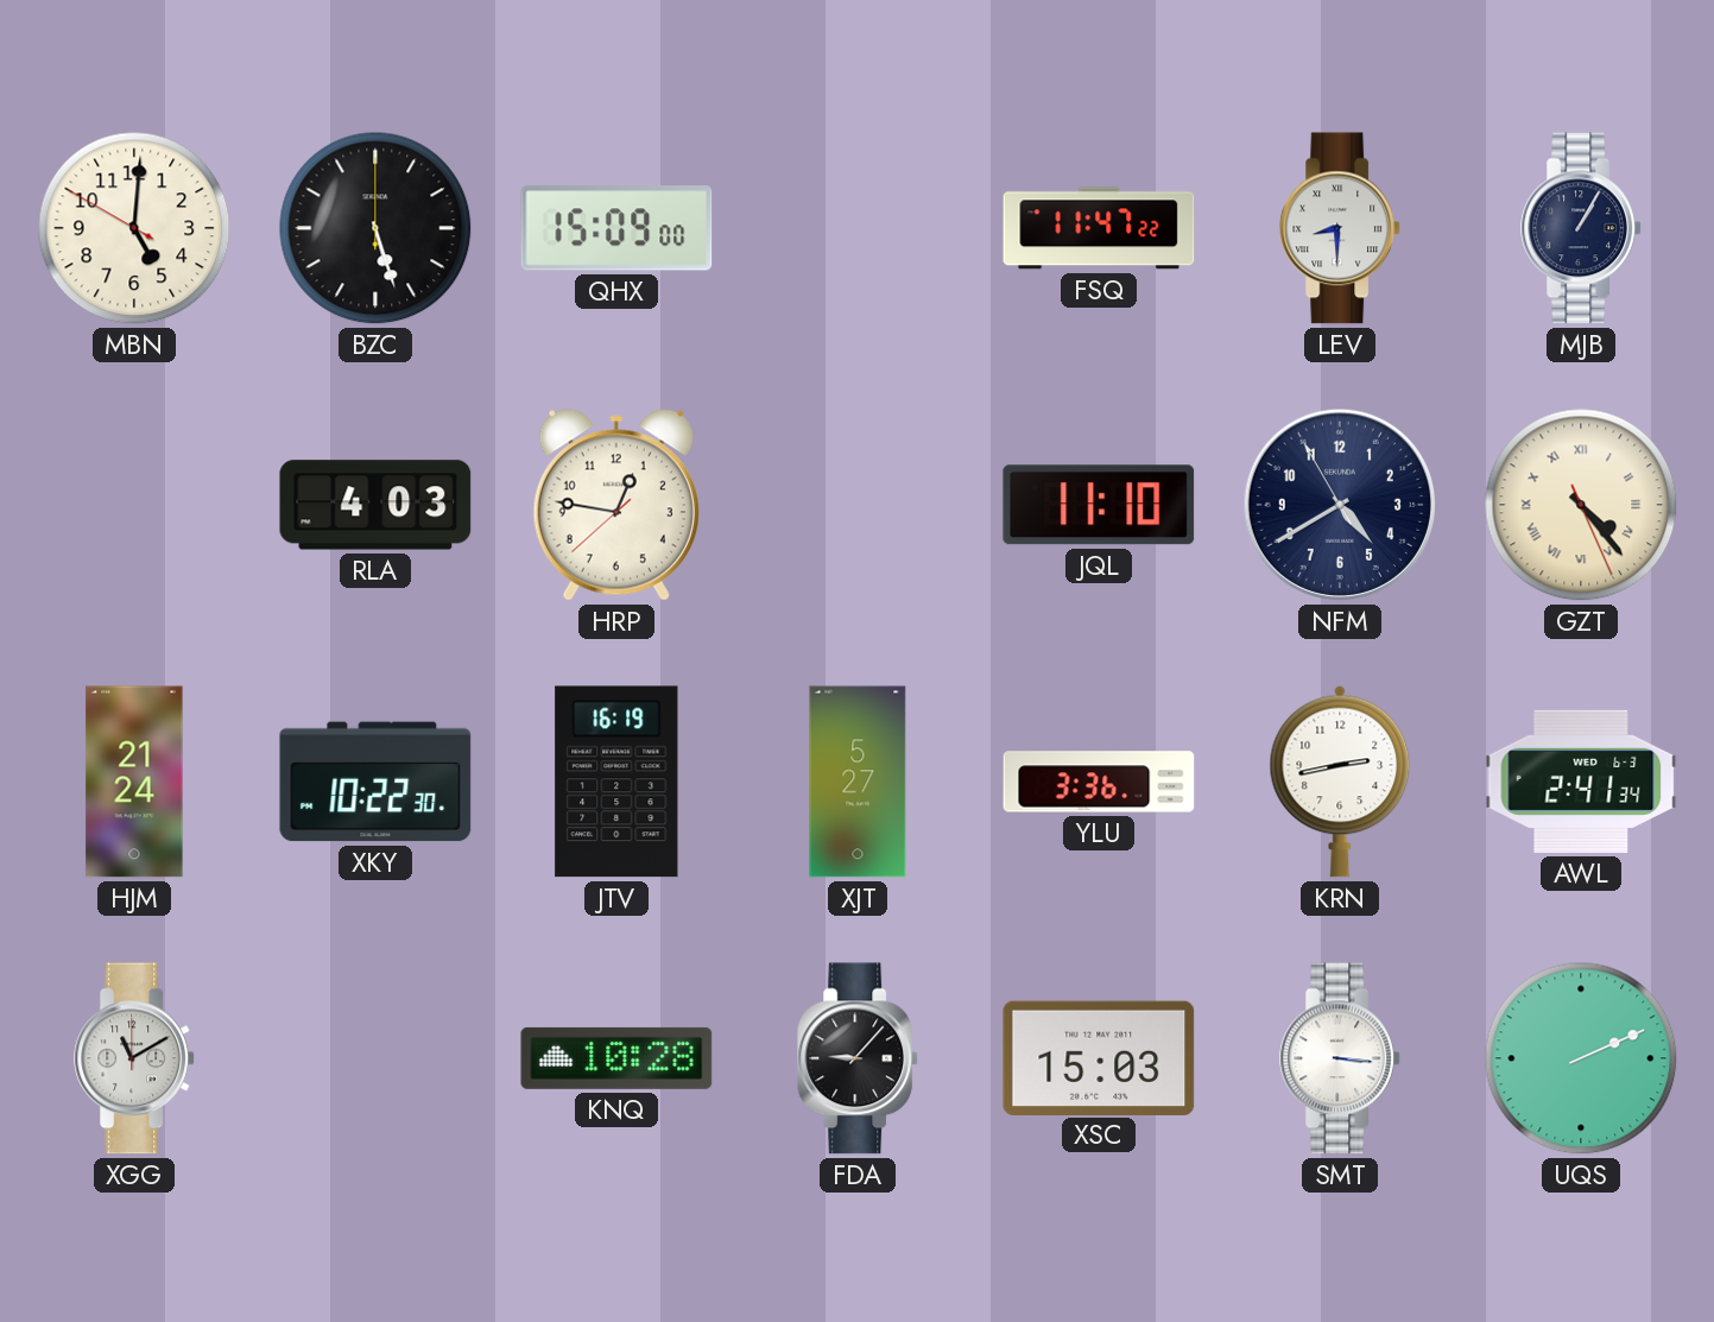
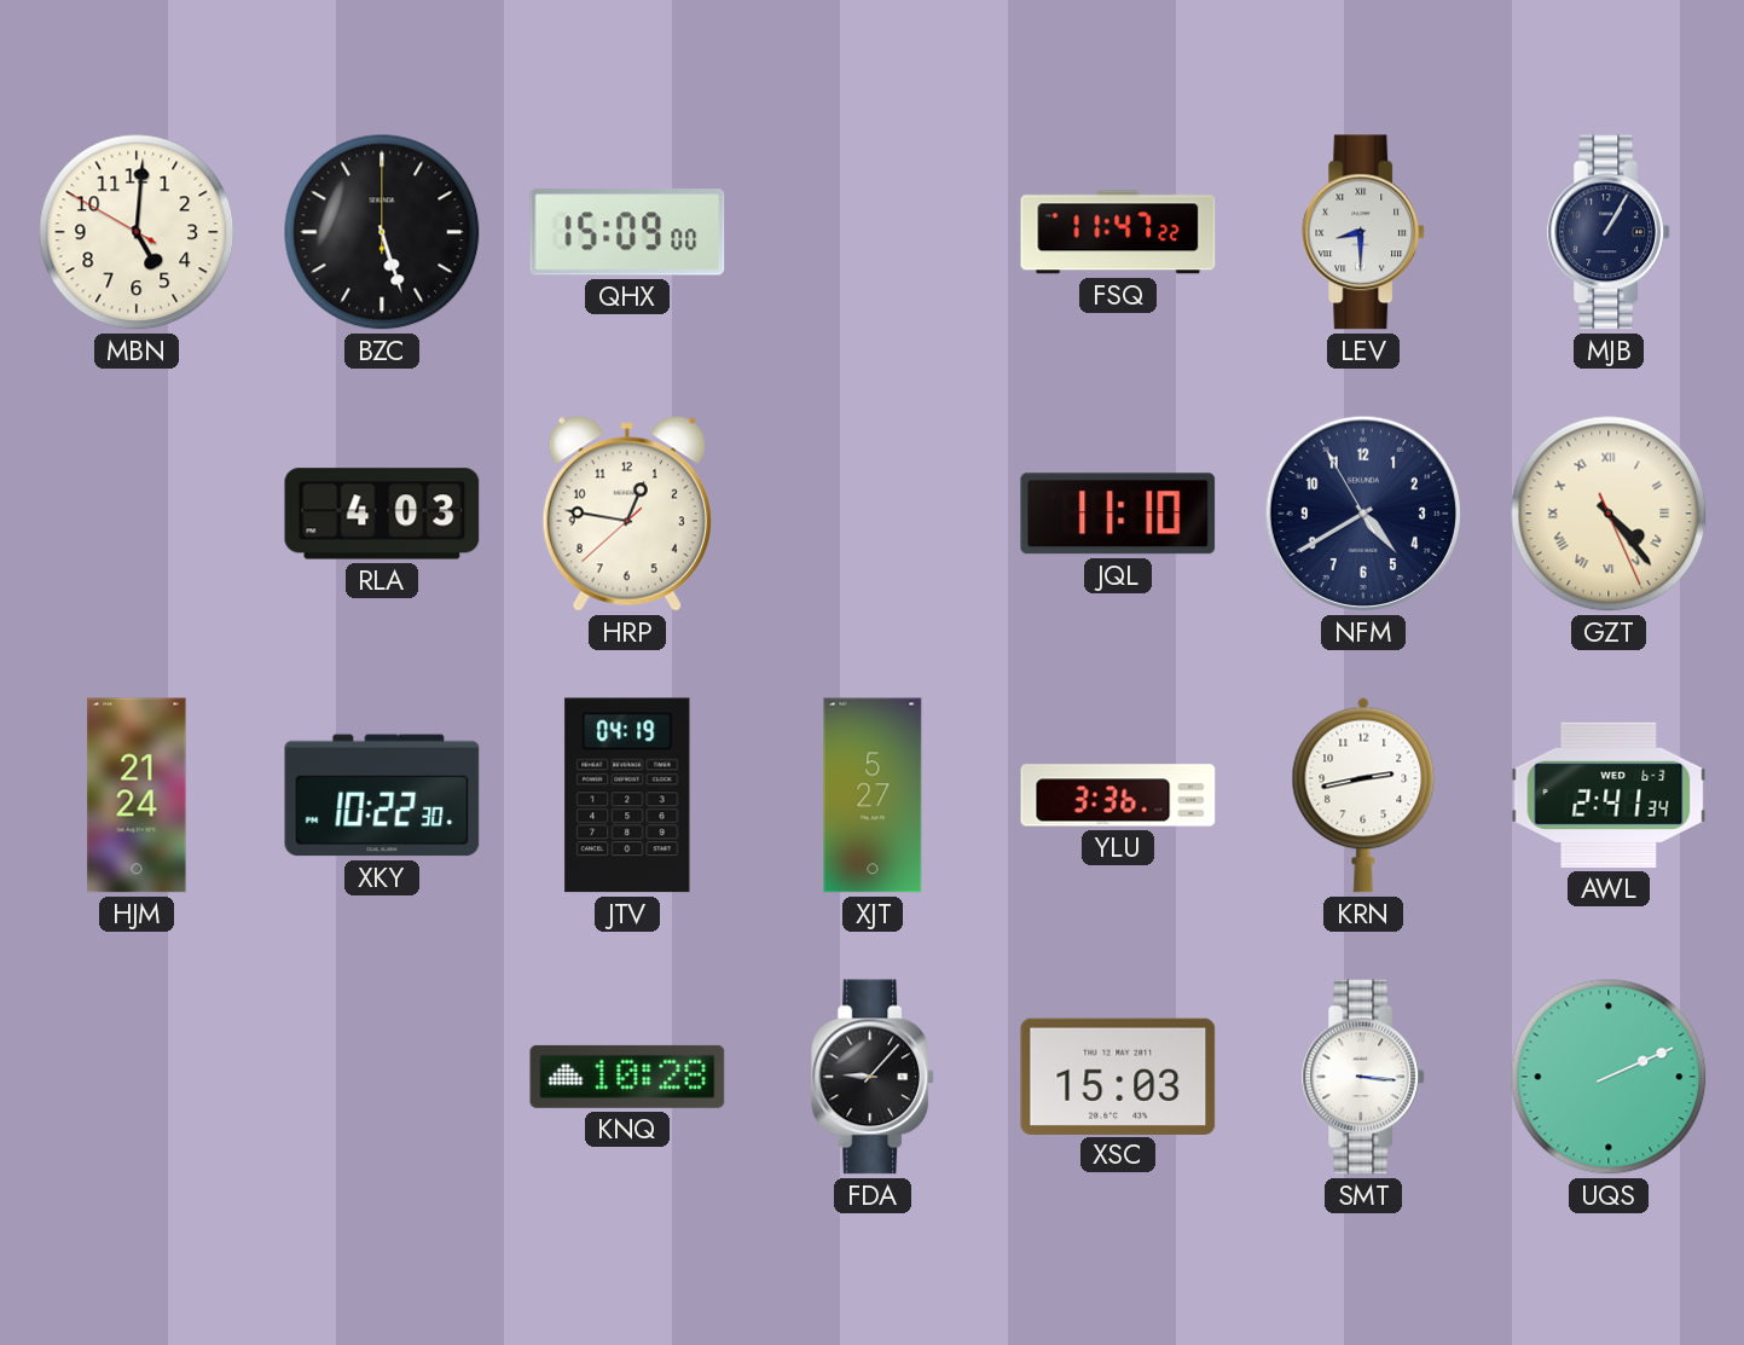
JTV: 16:19 -> 04:19 (627, 795)
XGG: 11:10 -> none (135, 1058)
